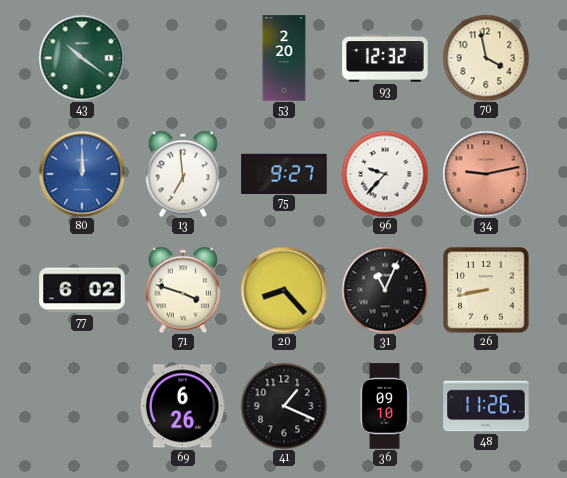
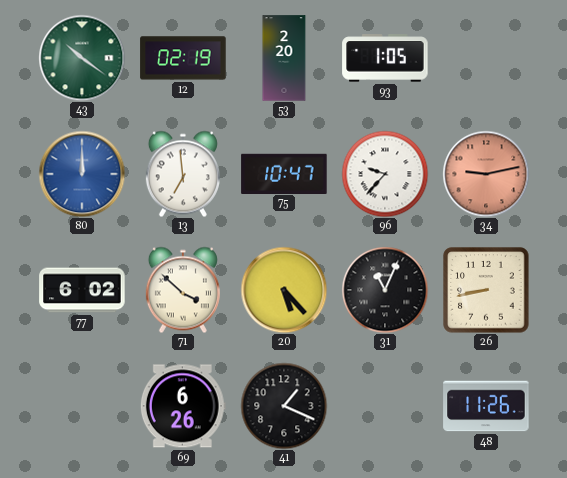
12: none -> 02:19 (183, 58)
93: 12:32 -> 1:05 (385, 58)
70: 3:58 -> none (486, 58)
75: 9:27 -> 10:47 (284, 173)
71: 3:48 -> 3:52 (183, 290)
20: 8:23 -> 5:23 (284, 290)
36: 09:10 -> none (385, 406)
